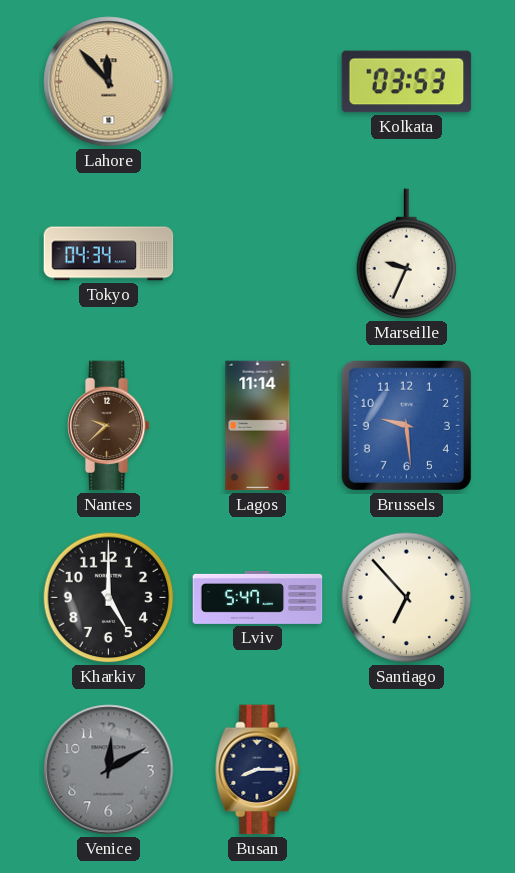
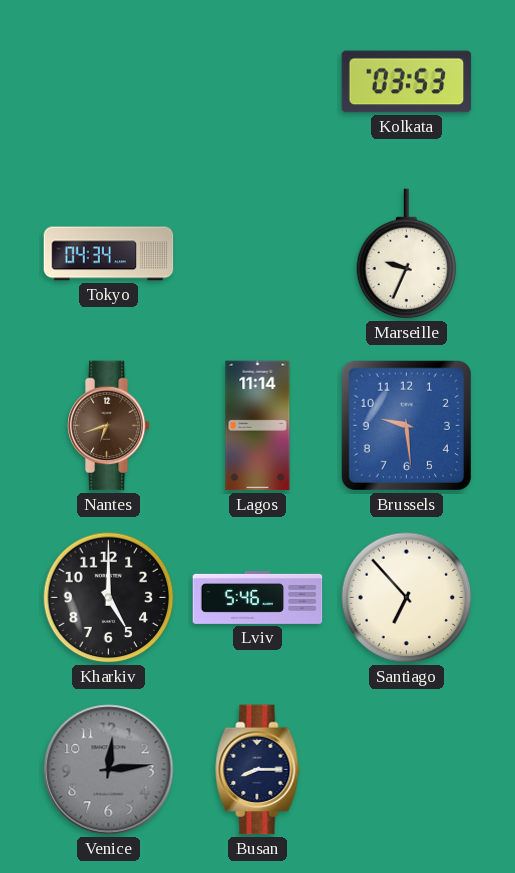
Lahore: 11:53 -> none (109, 82)
Nantes: 9:38 -> 6:42 (108, 426)
Lviv: 5:47 -> 5:46 (258, 597)
Venice: 12:10 -> 12:14 (109, 770)
